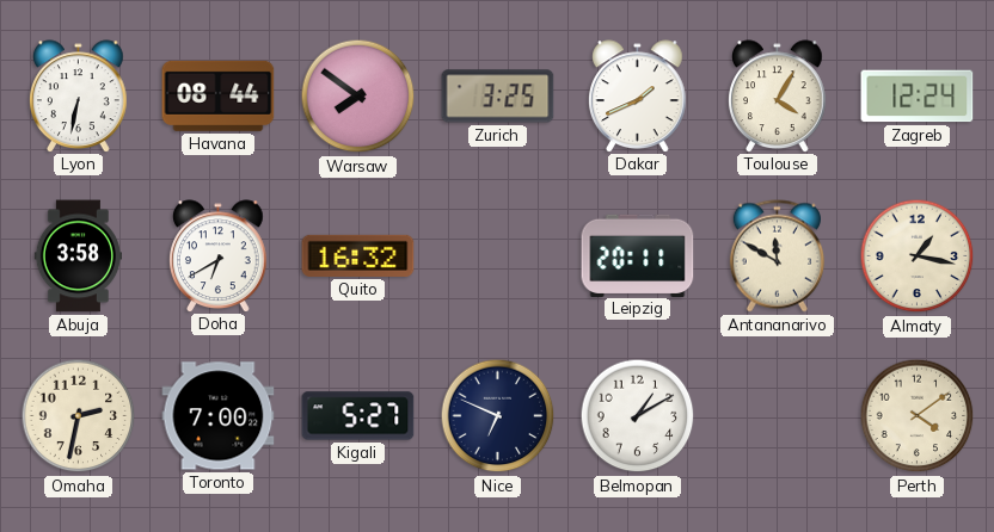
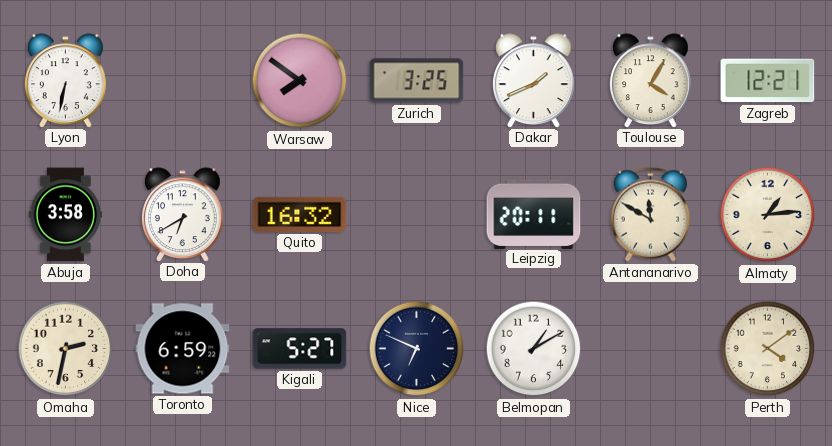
Havana: 08:44 -> none (219, 95)
Zagreb: 12:24 -> 12:21 (768, 81)
Almaty: 1:17 -> 1:14 (768, 215)
Toronto: 7:00 -> 6:59 (183, 349)
